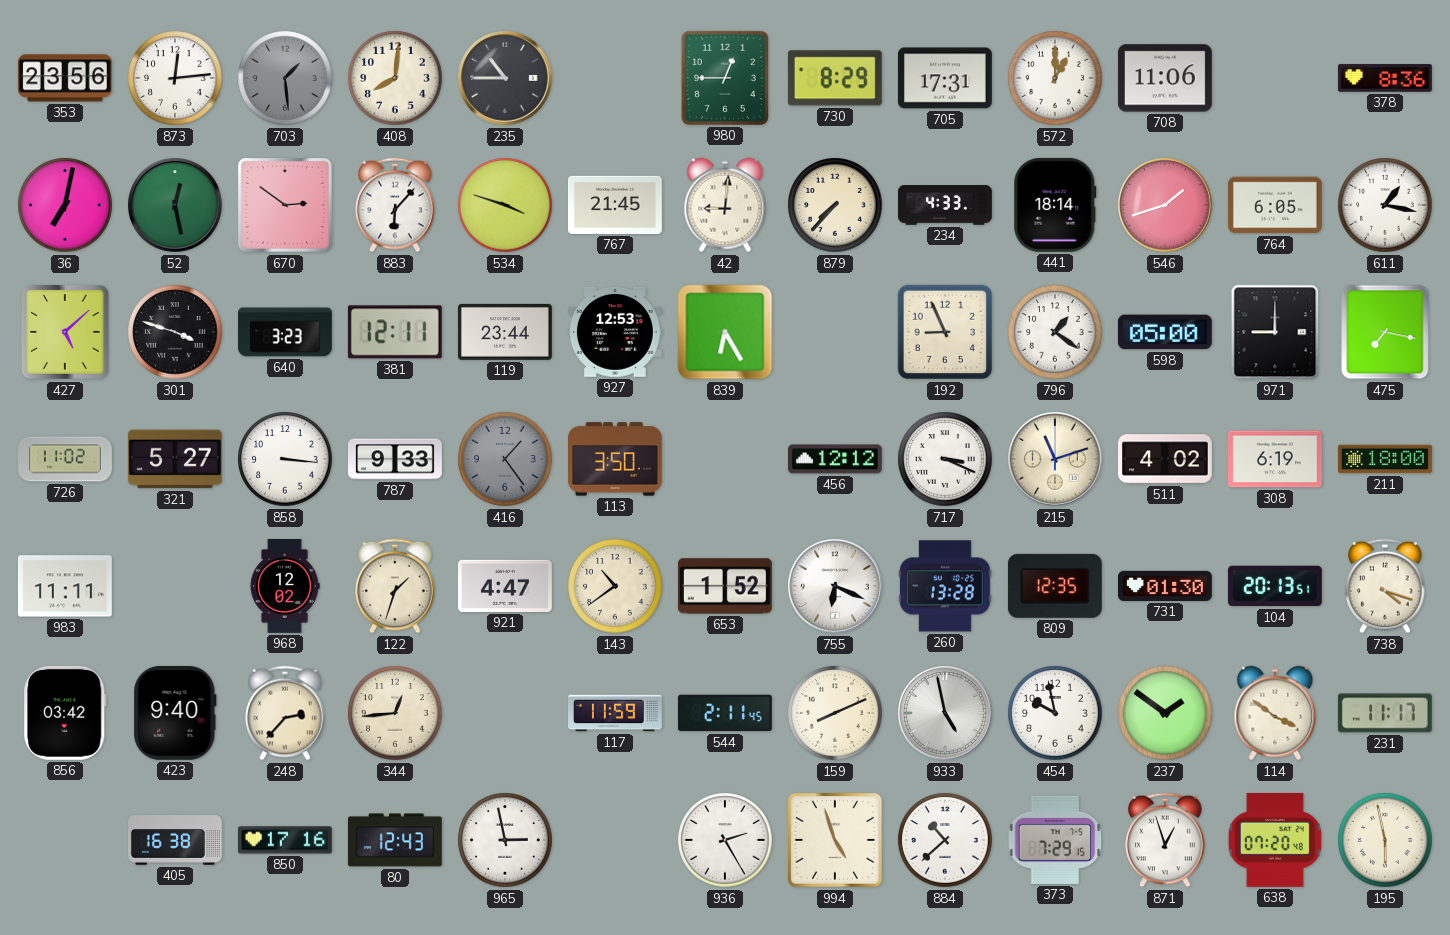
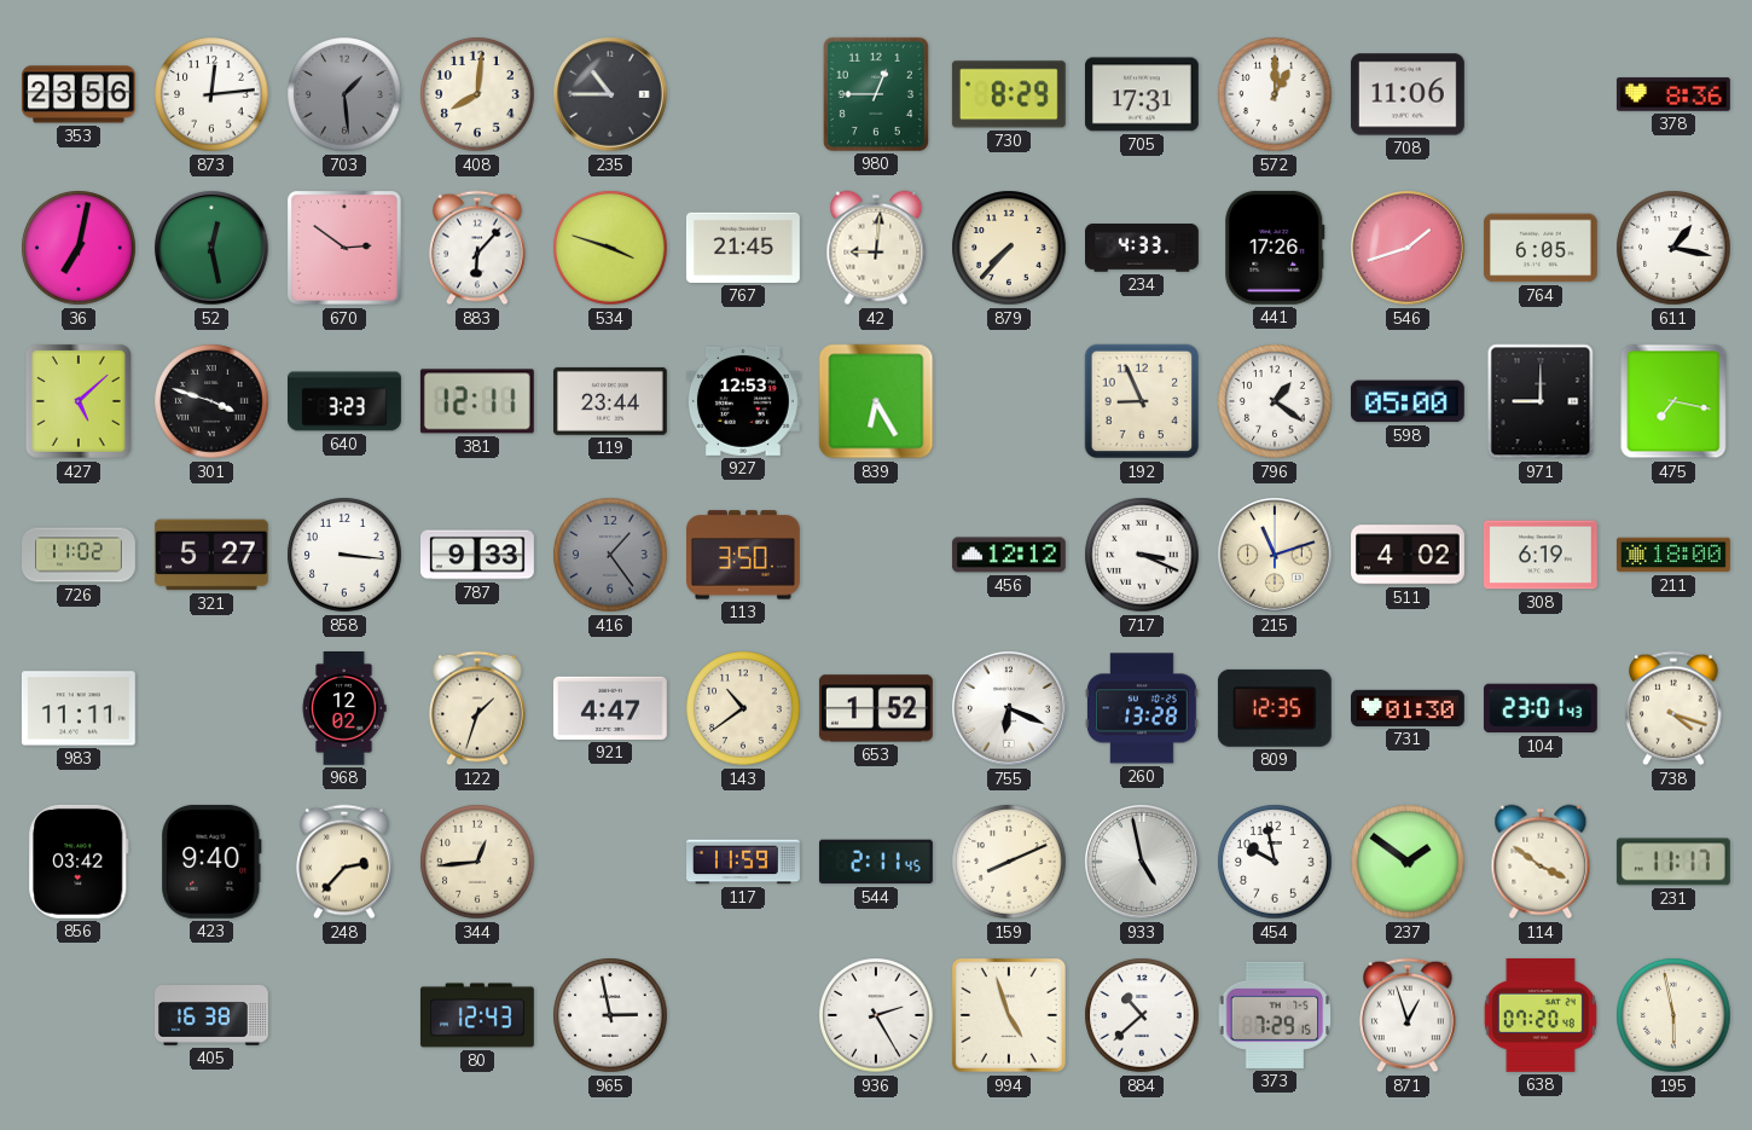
441: 18:14 -> 17:26 (1275, 248)
104: 20:13 -> 23:01 (1541, 708)
850: 17:16 -> none (285, 840)
